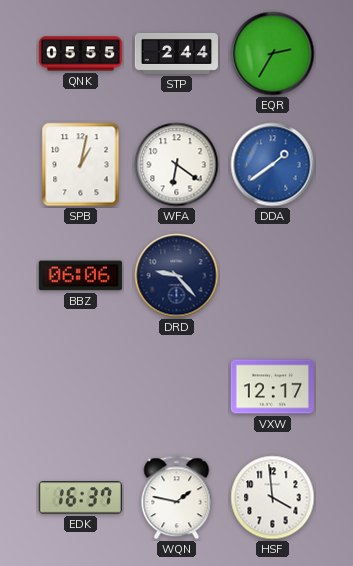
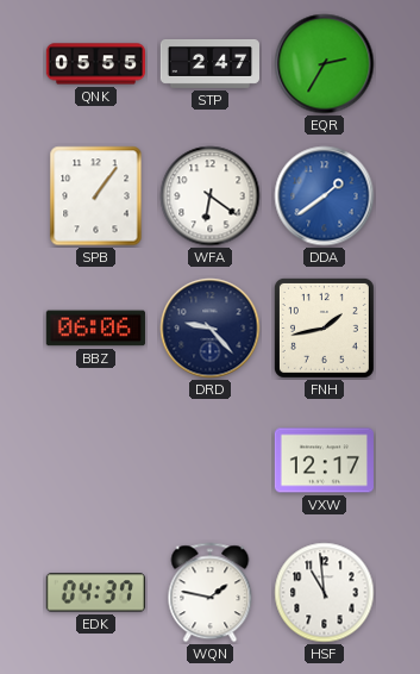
STP: 2:44 -> 2:47 (209, 63)
SPB: 1:02 -> 1:06 (96, 196)
FNH: none -> 1:43 (324, 327)
EDK: 16:37 -> 04:37 (95, 593)
HSF: 3:59 -> 10:59 (325, 593)
